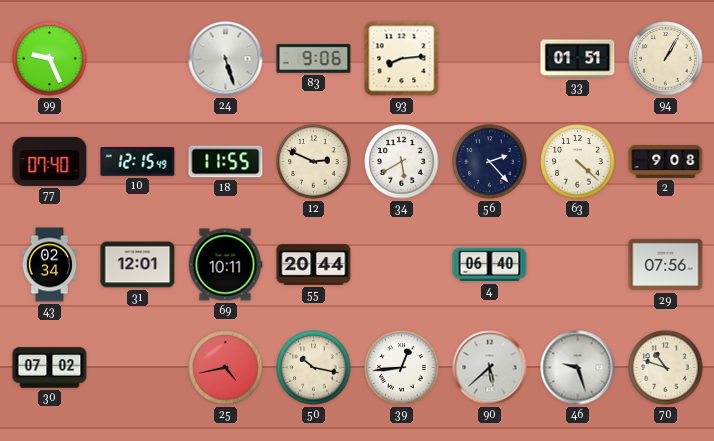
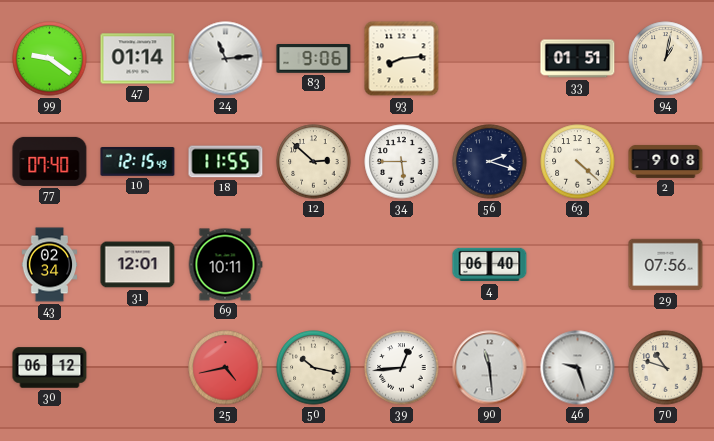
99: 9:26 -> 9:21 (50, 59)
47: none -> 01:14 (138, 59)
24: 5:27 -> 11:14 (226, 59)
94: 1:05 -> 1:02 (666, 59)
12: 2:49 -> 2:52 (314, 162)
34: 5:40 -> 5:45 (402, 162)
56: 2:23 -> 2:18 (490, 162)
55: 20:44 -> none (314, 265)
30: 07:02 -> 06:12 (50, 368)
90: 5:38 -> 11:29 (490, 368)
